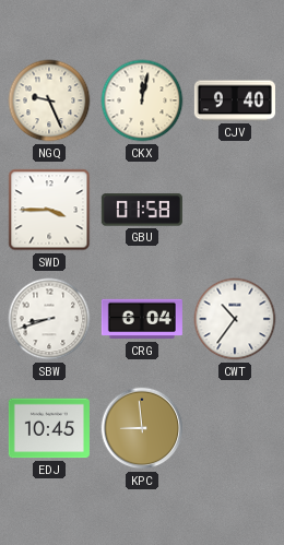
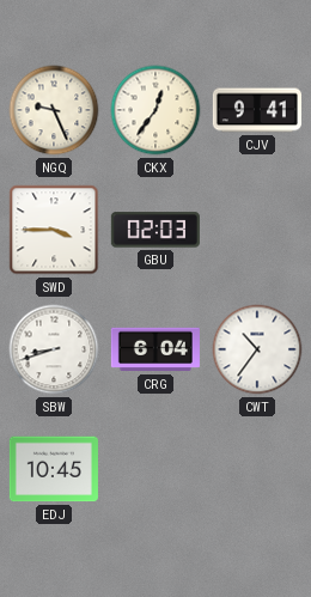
CKX: 12:02 -> 12:36 (155, 110)
CJV: 9:40 -> 9:41 (257, 110)
GBU: 01:58 -> 02:03 (155, 230)
KPC: 8:59 -> none (142, 428)
